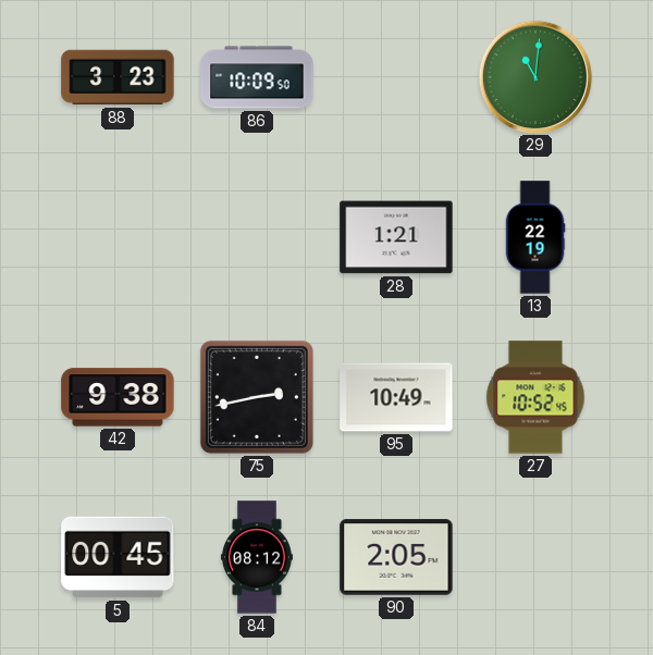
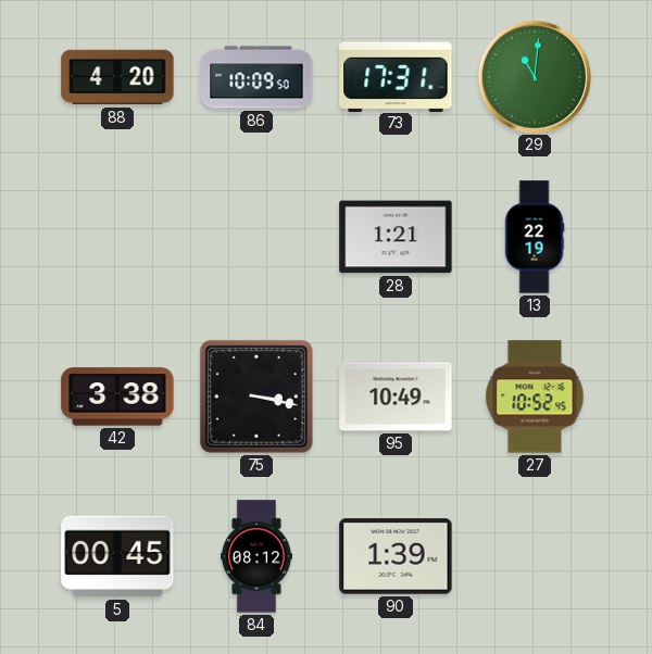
88: 3:23 -> 4:20 (117, 77)
73: none -> 17:31 (396, 76)
42: 9:38 -> 3:38 (117, 397)
75: 2:43 -> 3:17 (256, 397)
90: 2:05 -> 1:39 (396, 556)
